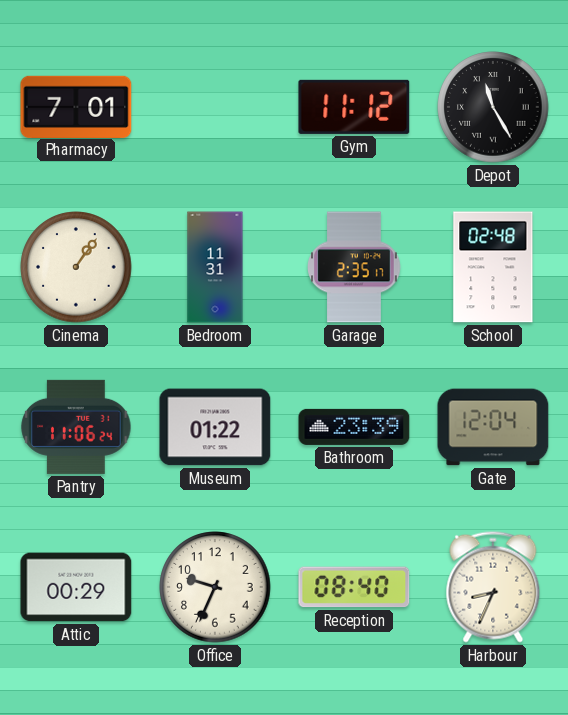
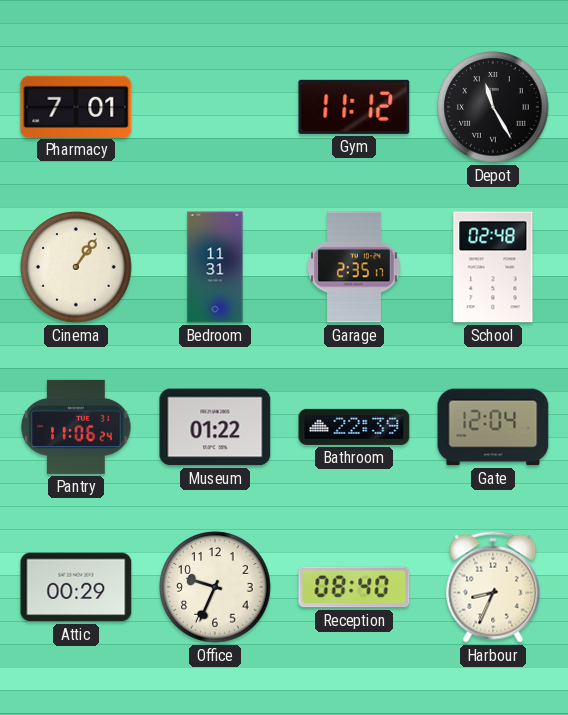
Bathroom: 23:39 -> 22:39 (354, 427)
